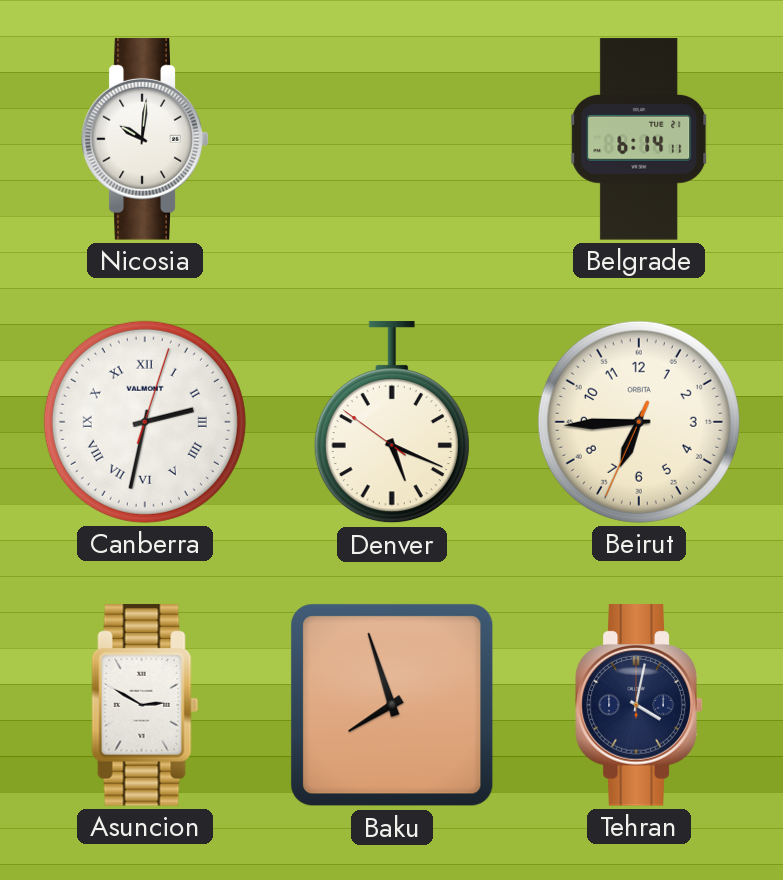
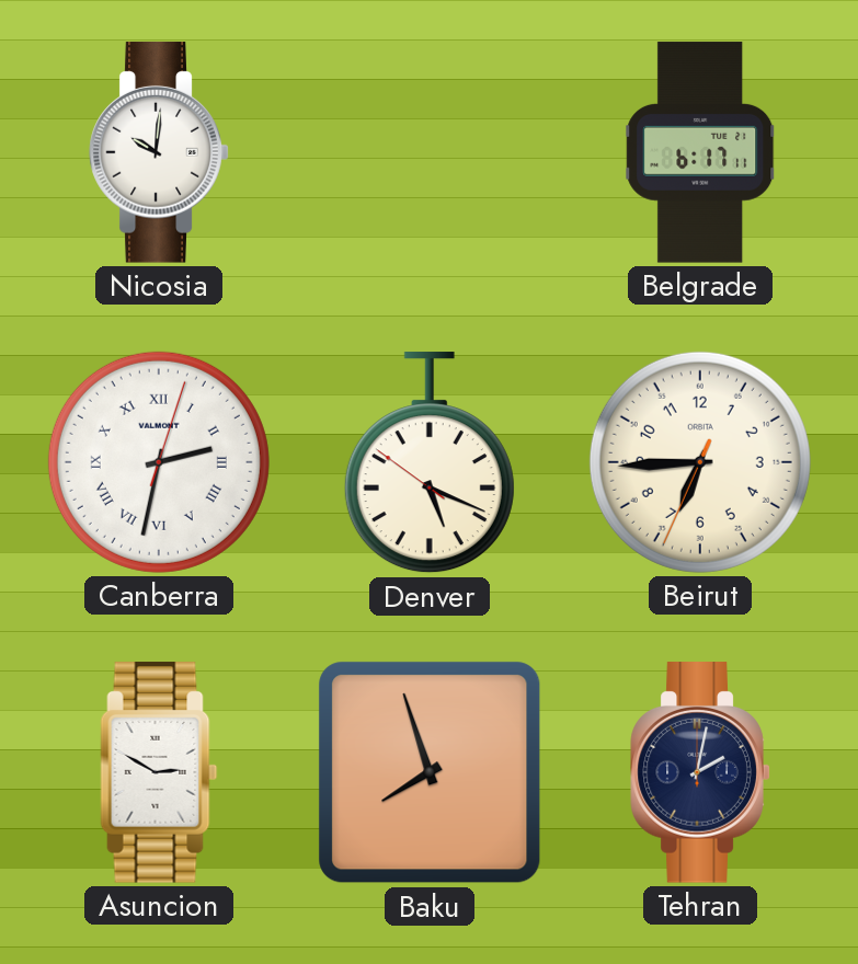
Belgrade: 6:14 -> 6:17 (700, 152)
Tehran: 4:02 -> 2:02 (700, 772)
